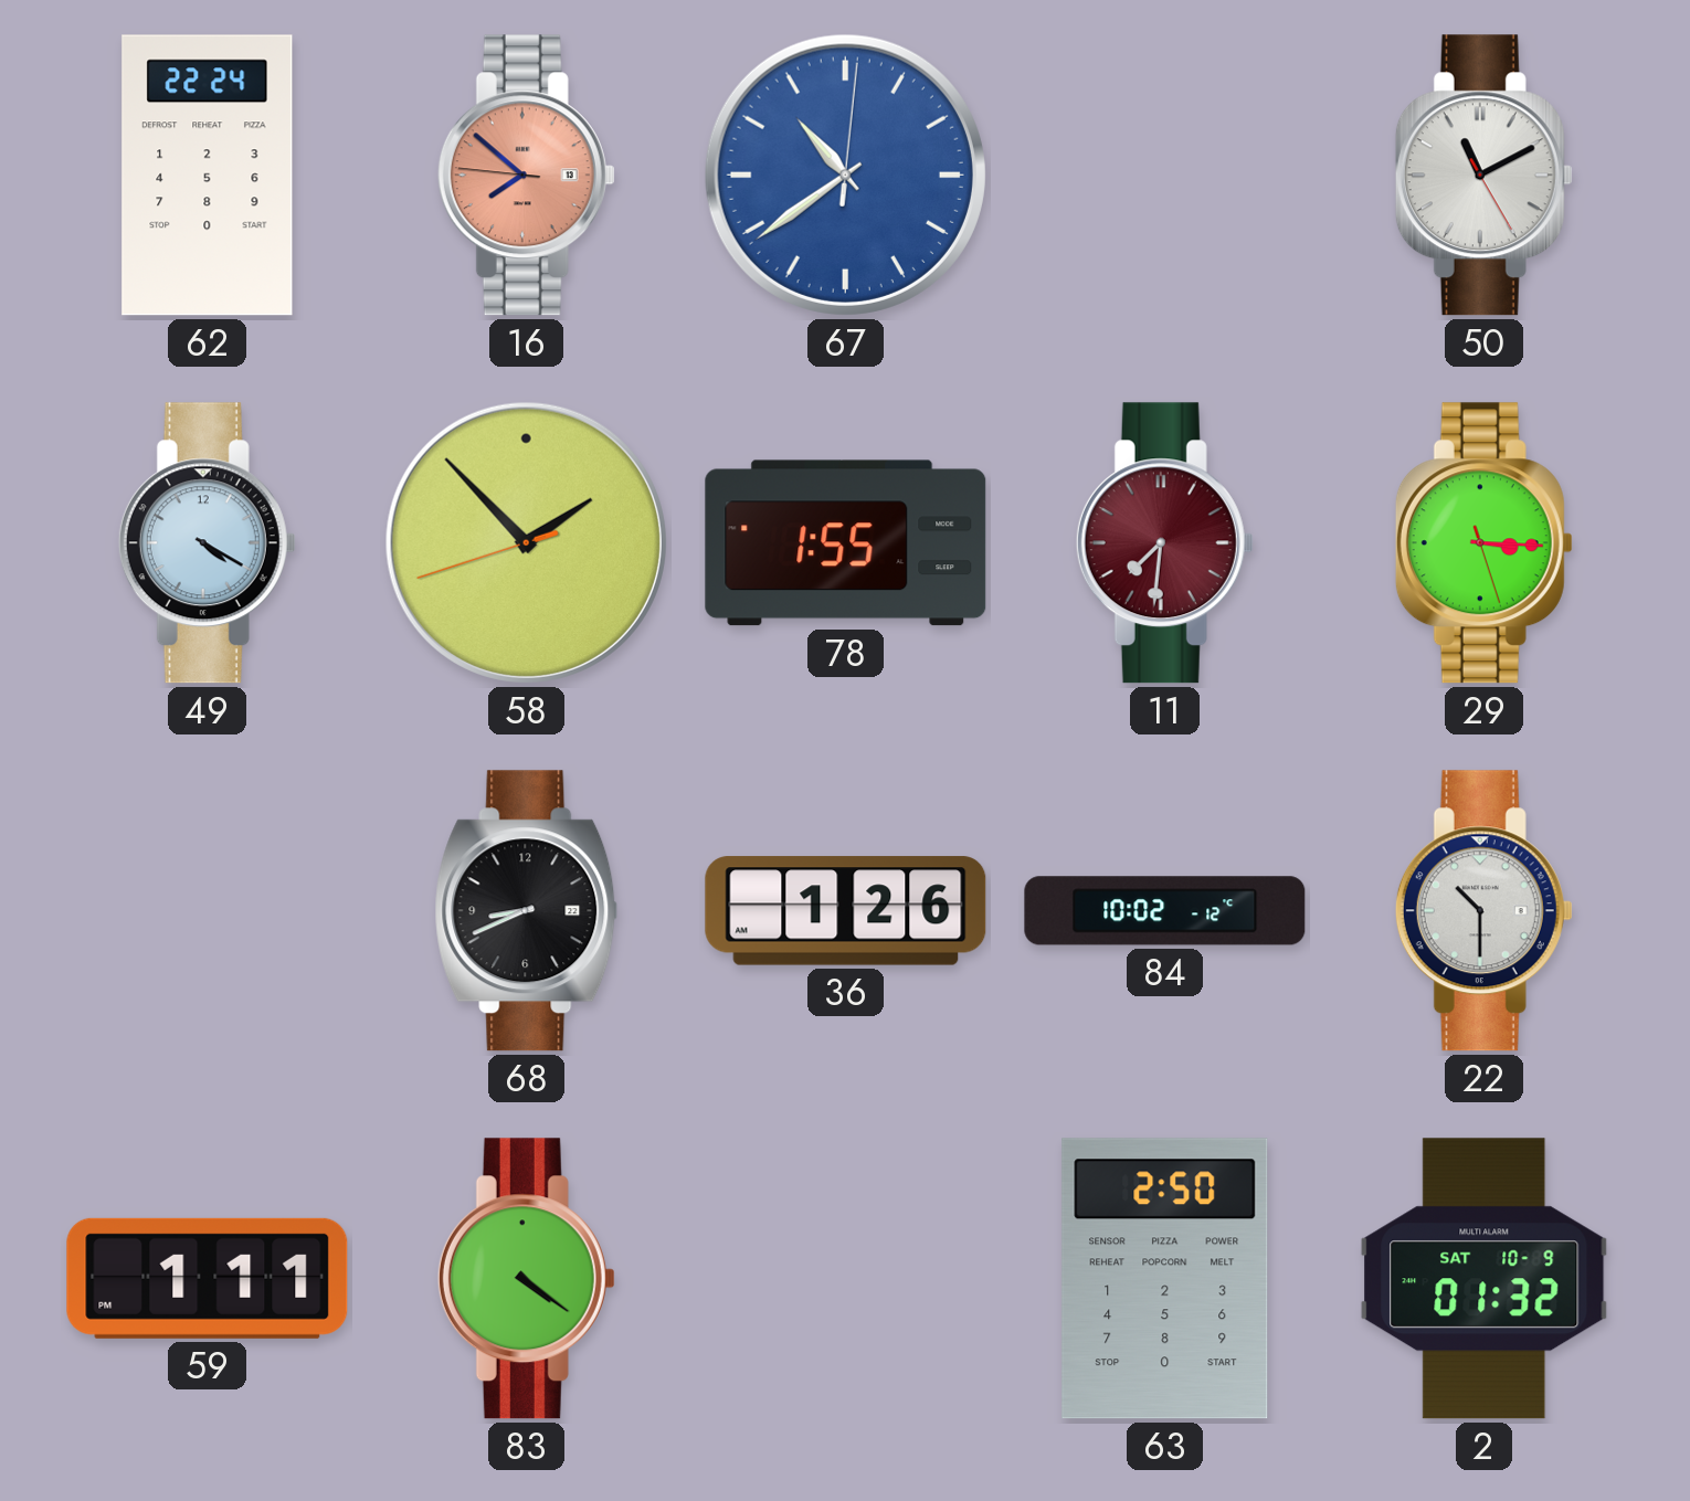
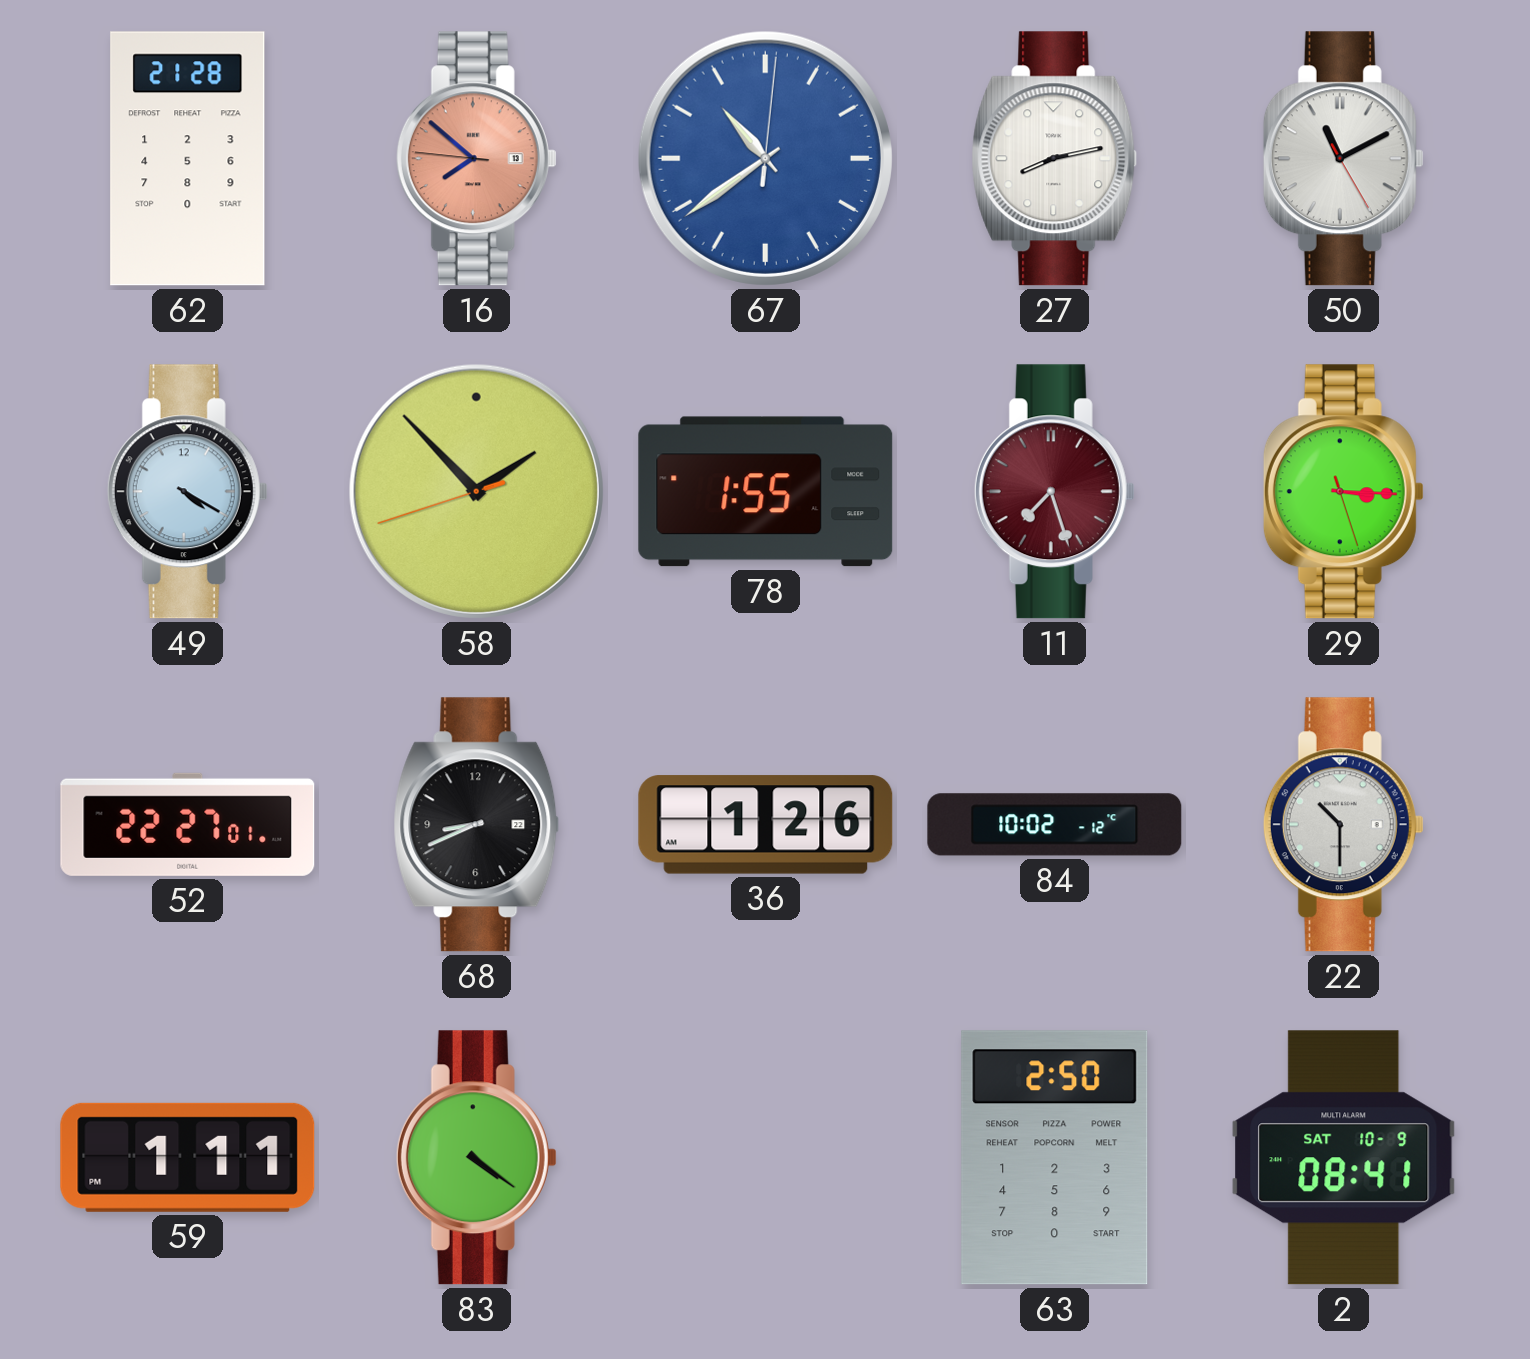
62: 22:24 -> 21:28 (188, 159)
27: none -> 8:13 (1055, 159)
11: 7:31 -> 7:27 (1054, 492)
52: none -> 22:27 (188, 824)
2: 01:32 -> 08:41 (1344, 1158)
